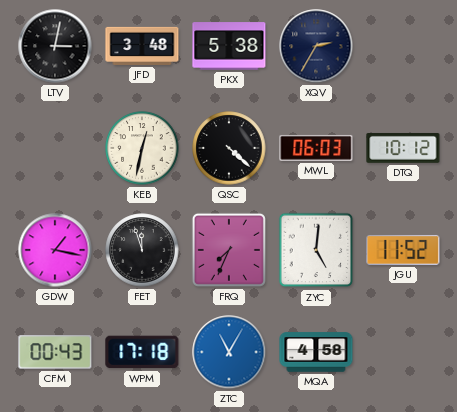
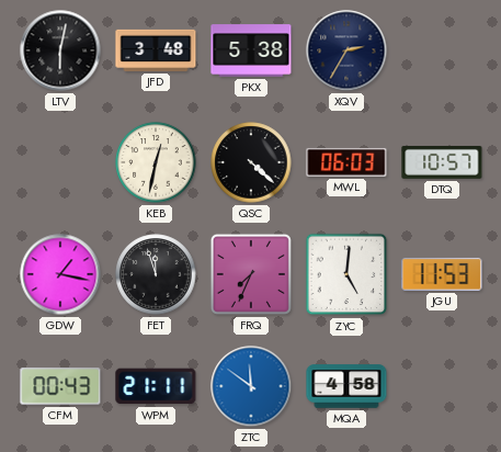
LTV: 3:02 -> 6:02 (60, 50)
DTQ: 10:12 -> 10:57 (442, 162)
JGU: 11:52 -> 11:53 (442, 274)
WPM: 17:18 -> 21:11 (156, 386)
ZTC: 11:05 -> 11:51 (251, 386)
